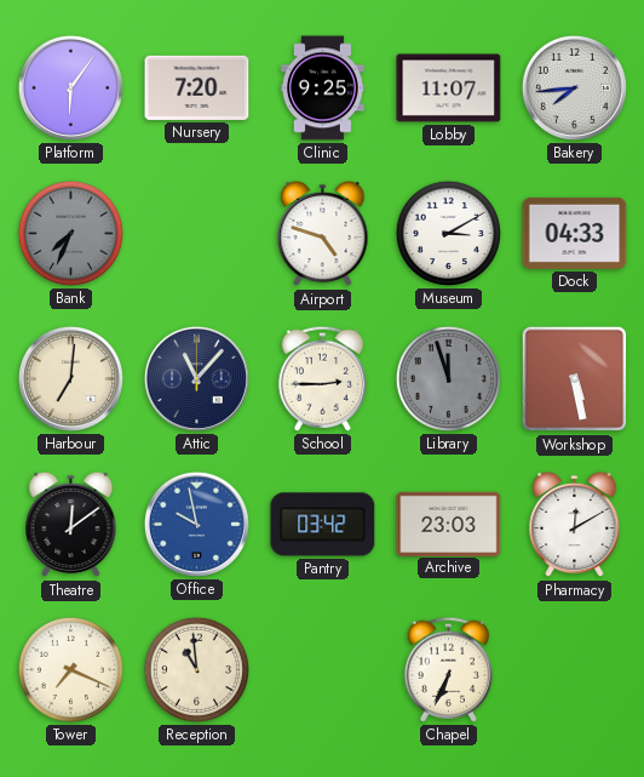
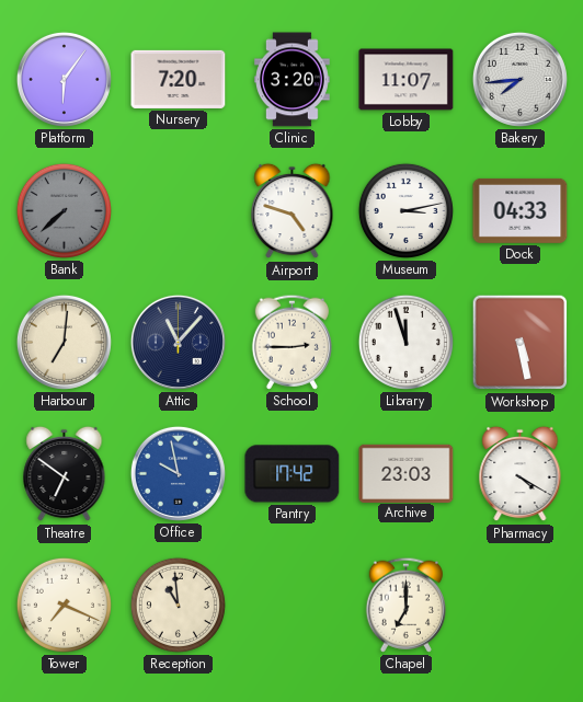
Clinic: 9:25 -> 3:20 (293, 80)
Bank: 7:34 -> 7:38 (64, 210)
Museum: 3:10 -> 3:13 (405, 210)
Library dial: grey -> white (405, 342)
Theatre: 12:09 -> 6:51 (65, 474)
Pantry: 03:42 -> 17:42 (293, 474)
Pharmacy: 12:10 -> 4:20 (521, 474)
Chapel: 6:34 -> 7:00 (405, 605)
